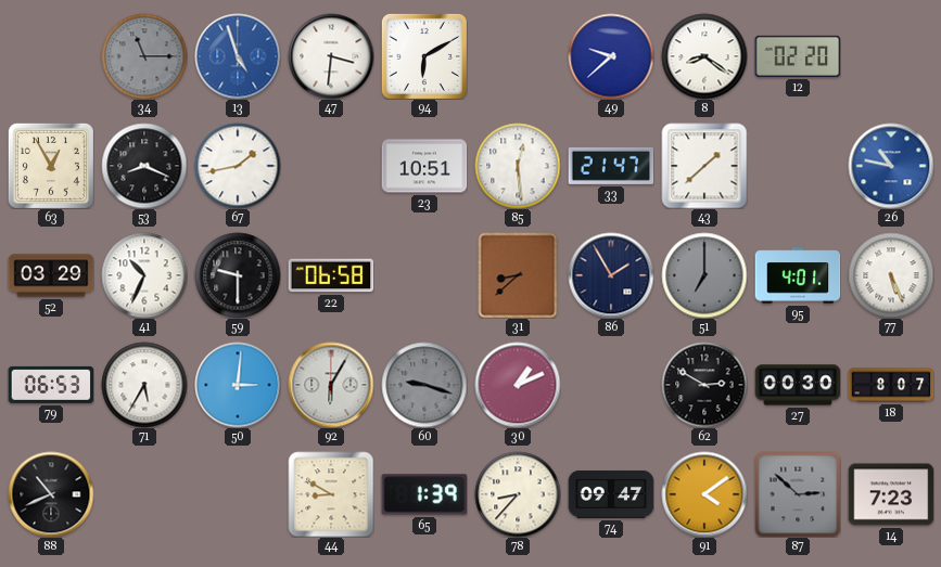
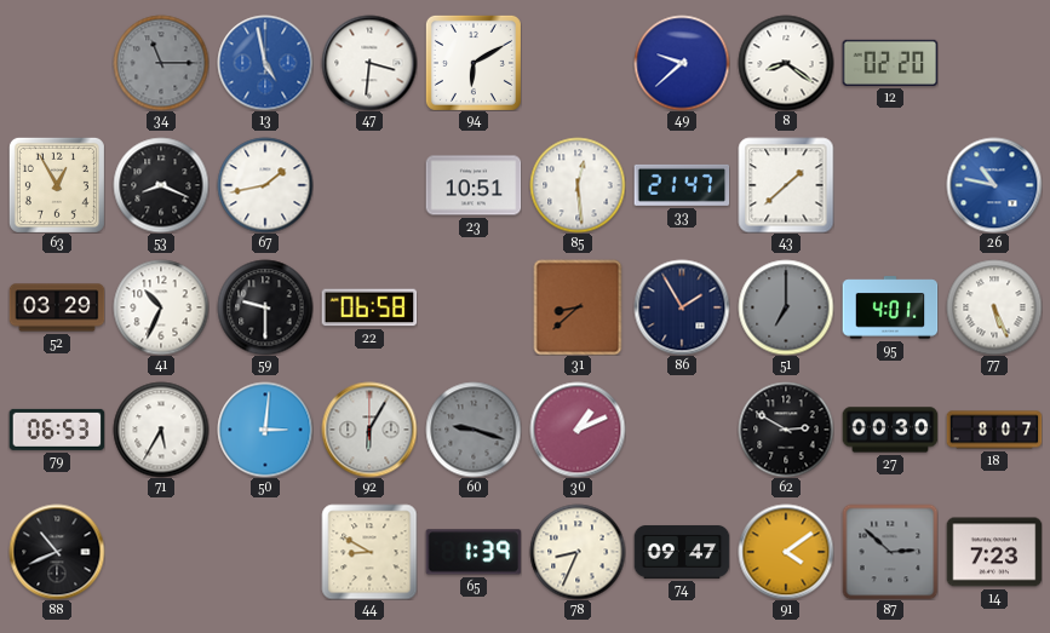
13: 4:57 -> 4:58 (265, 63)
78: 8:37 -> 8:34 (578, 552)
